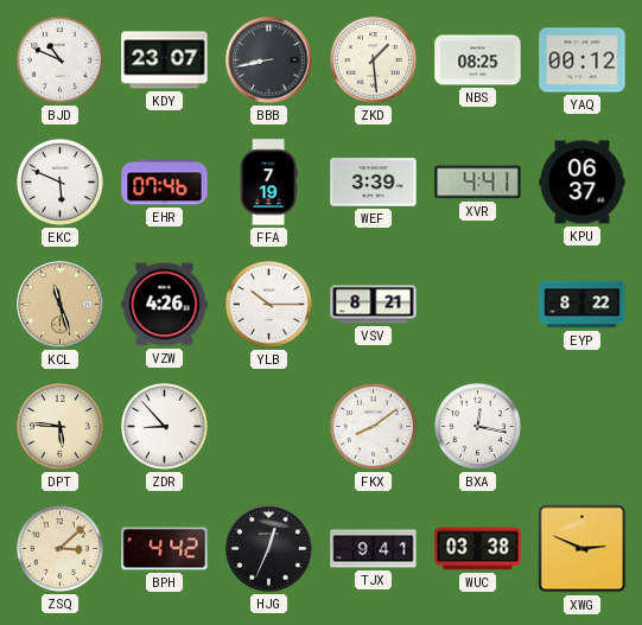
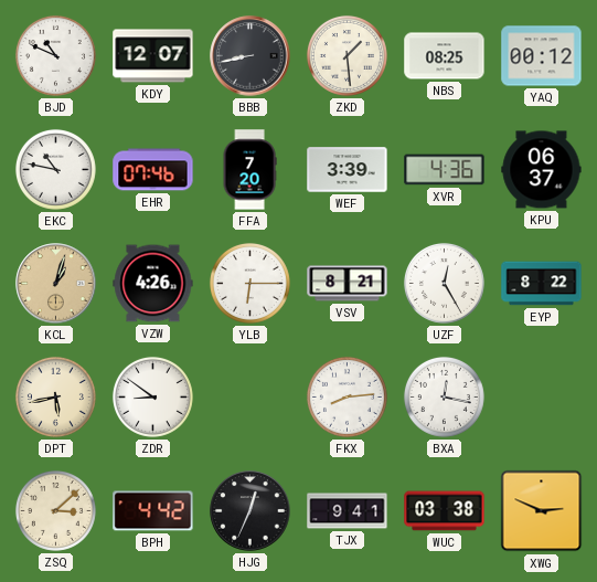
KDY: 23:07 -> 12:07 (153, 56)
EKC: 5:49 -> 10:47 (55, 169)
FFA: 7:19 -> 7:20 (249, 170)
XVR: 4:41 -> 4:36 (445, 170)
KCL: 11:27 -> 1:03 (56, 284)
YLB: 10:15 -> 6:15 (249, 283)
UZF: none -> 12:25 (444, 283)
DPT: 5:46 -> 5:43 (55, 396)
ZDR: 8:53 -> 8:51 (152, 396)
FKX: 8:09 -> 8:14 (347, 396)
